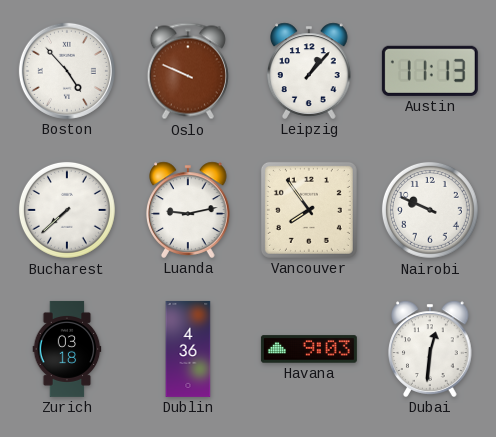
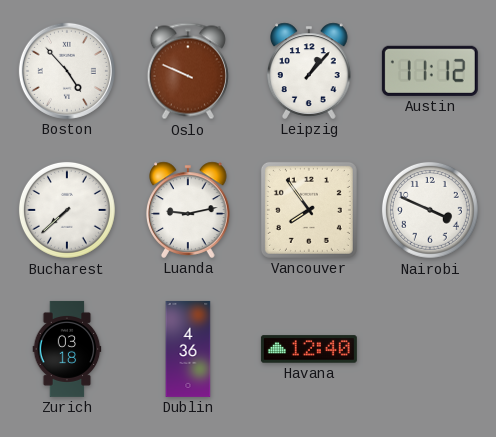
Austin: 11:13 -> 11:12 (430, 71)
Nairobi: 9:49 -> 3:49 (430, 210)
Havana: 9:03 -> 12:40 (309, 349)
Dubai: 12:31 -> none (431, 349)
